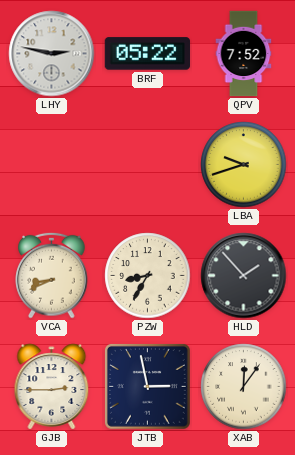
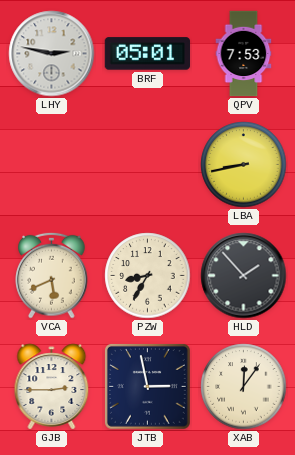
BRF: 05:22 -> 05:01 (148, 54)
QPV: 7:52 -> 7:53 (244, 54)
LBA: 9:42 -> 8:43 (244, 165)
VCA: 8:41 -> 5:41 (52, 275)
